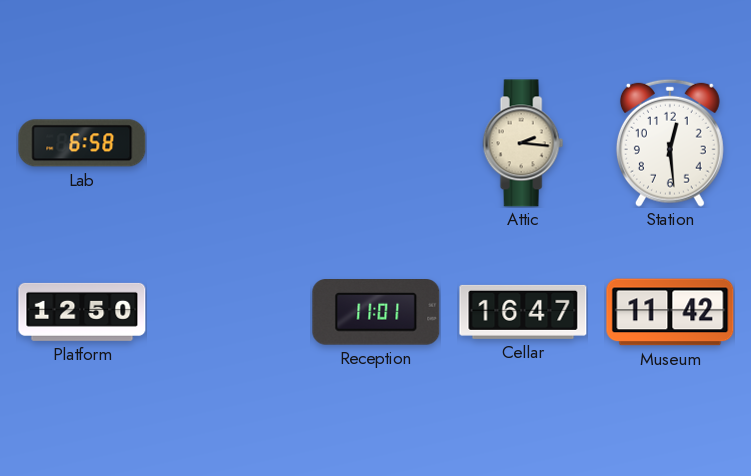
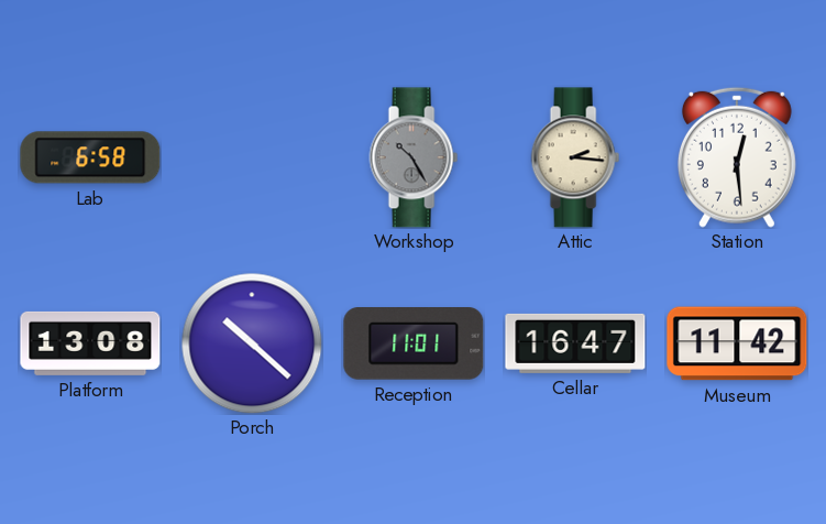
Workshop: none -> 10:25 (414, 157)
Platform: 12:50 -> 13:08 (90, 343)
Porch: none -> 10:22 (252, 343)
